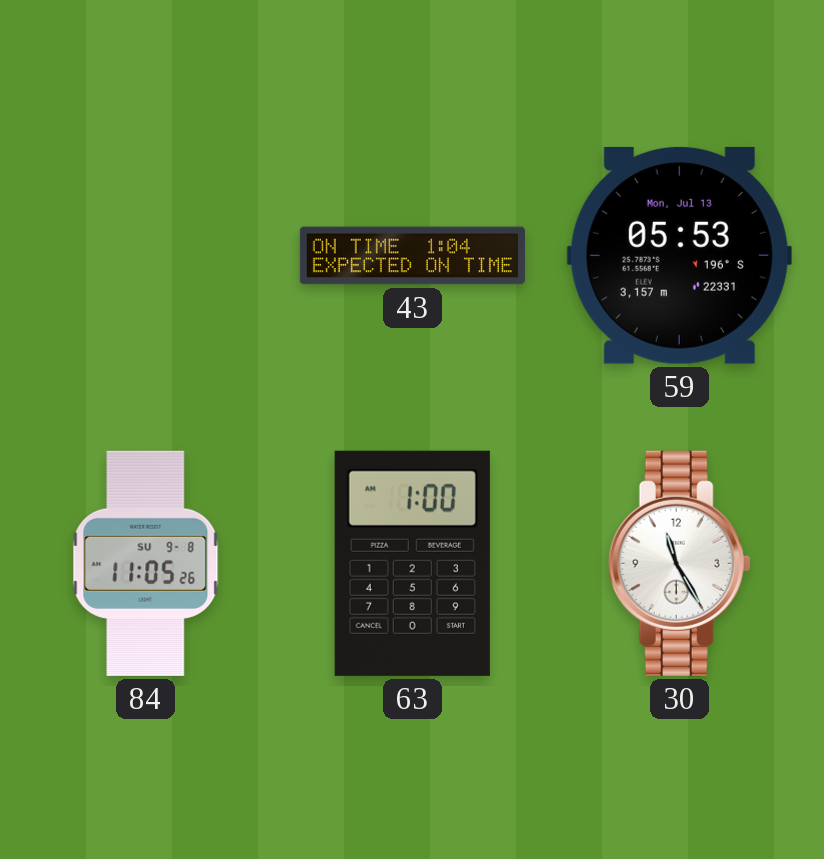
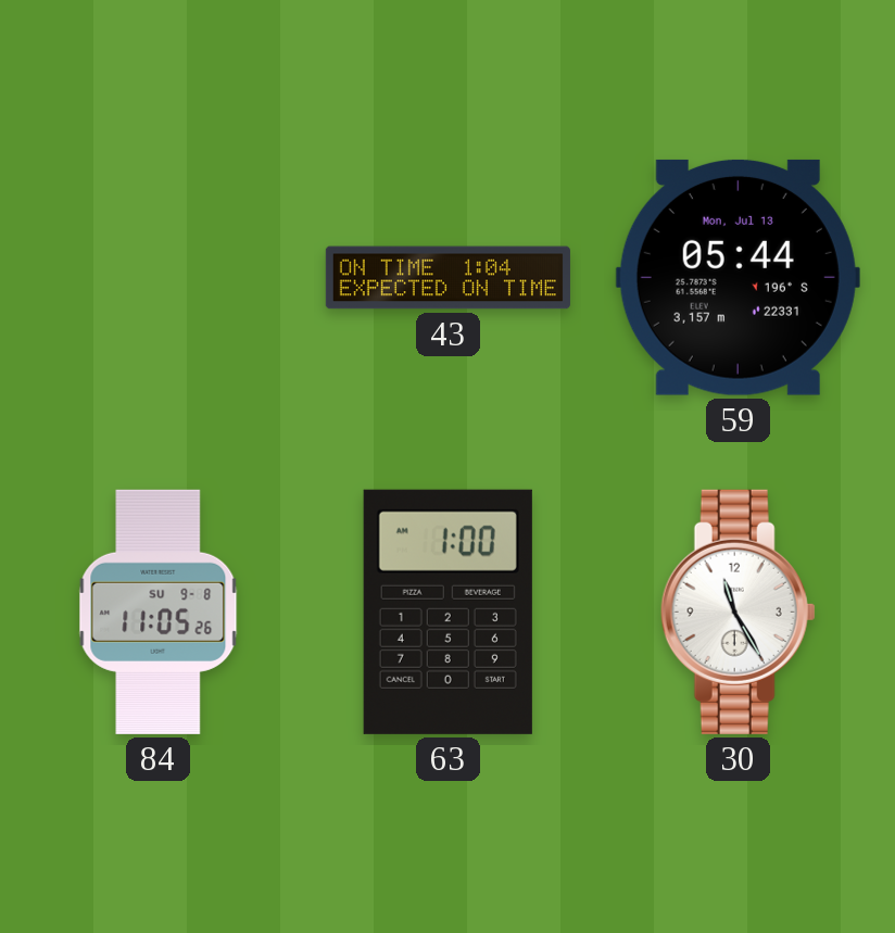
59: 05:53 -> 05:44 (738, 277)
